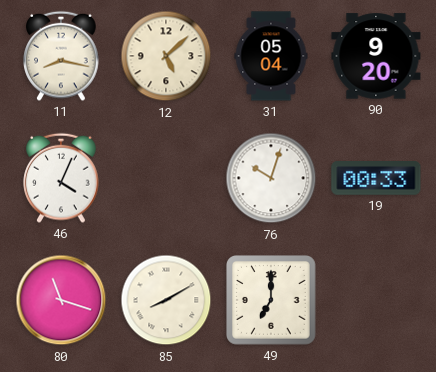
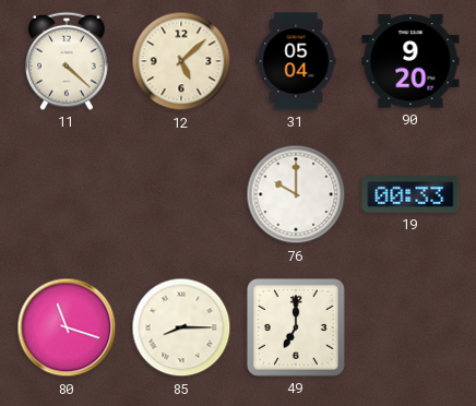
11: 8:17 -> 4:22 (67, 61)
46: 4:04 -> none (61, 178)
76: 10:03 -> 10:00 (296, 194)
85: 8:10 -> 8:15 (181, 327)
